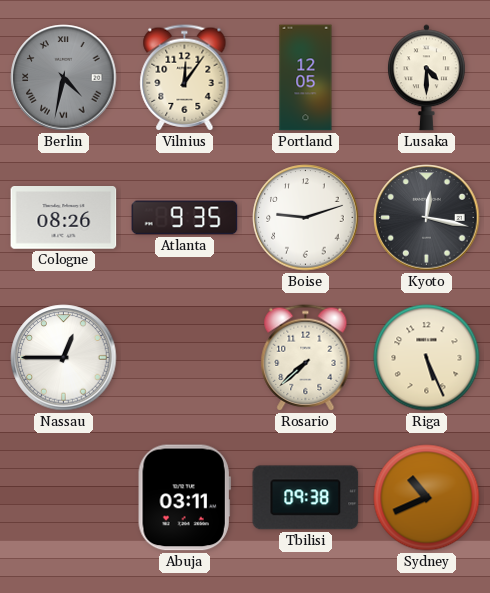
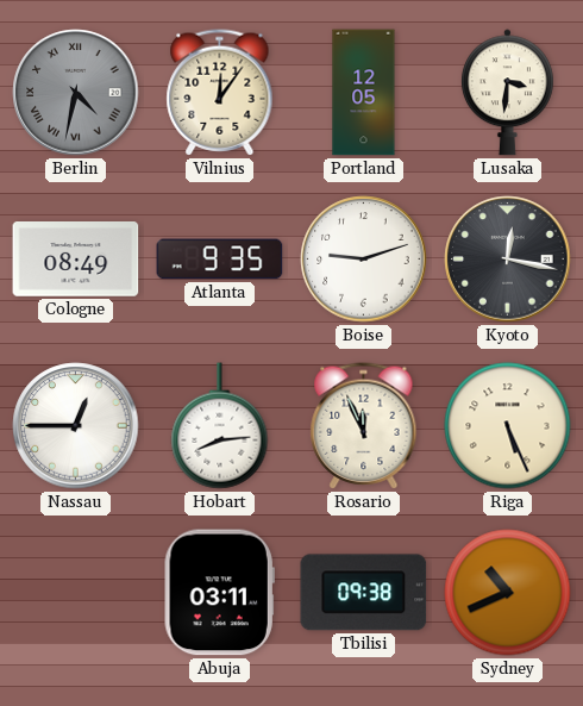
Lusaka: 4:30 -> 3:31 (507, 93)
Cologne: 08:26 -> 08:49 (76, 260)
Hobart: none -> 8:14 (220, 426)
Rosario: 7:38 -> 11:56 (364, 426)
